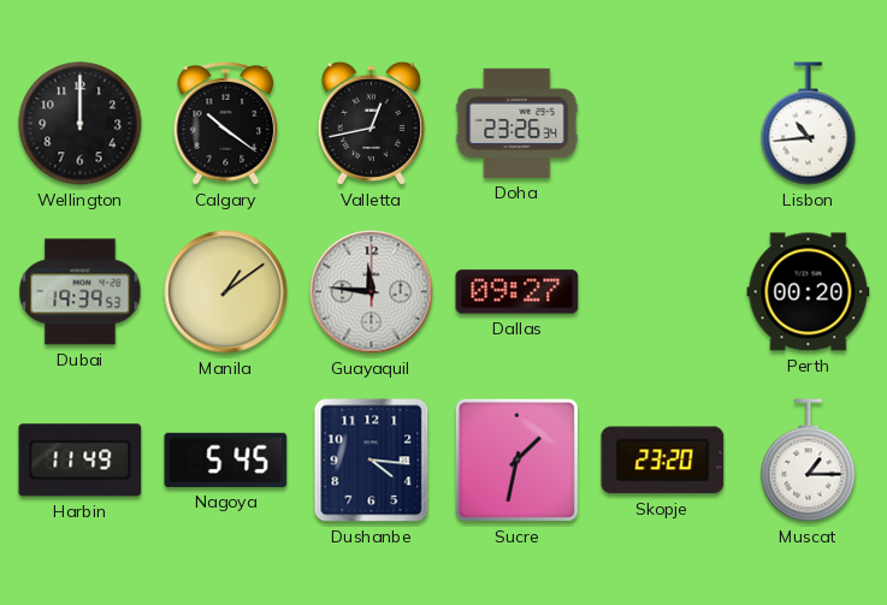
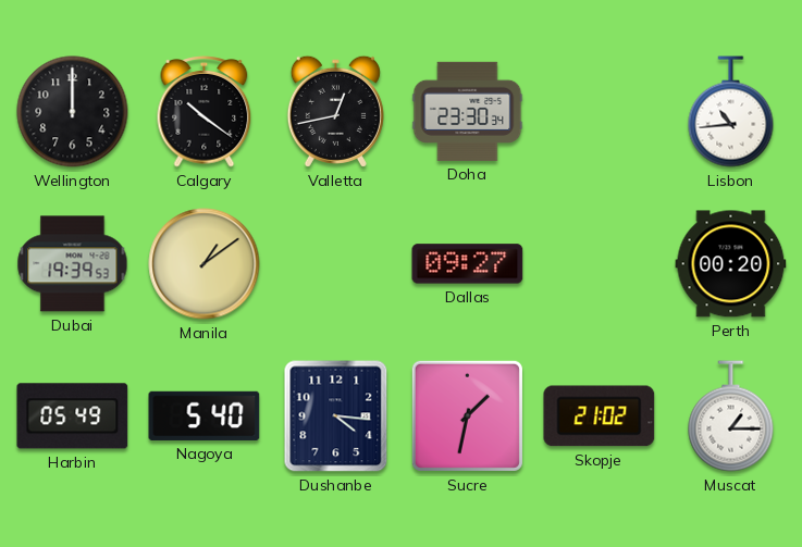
Doha: 23:26 -> 23:30 (468, 111)
Guayaquil: 11:46 -> none (372, 292)
Harbin: 11:49 -> 05:49 (73, 417)
Nagoya: 5:45 -> 5:40 (205, 415)
Skopje: 23:20 -> 21:02 (600, 417)
